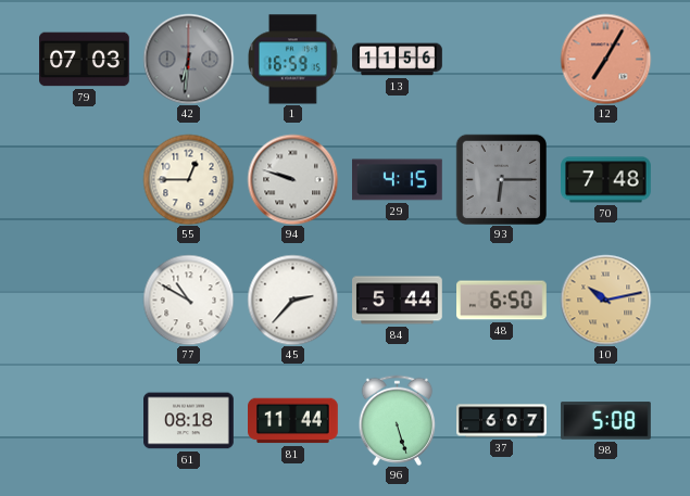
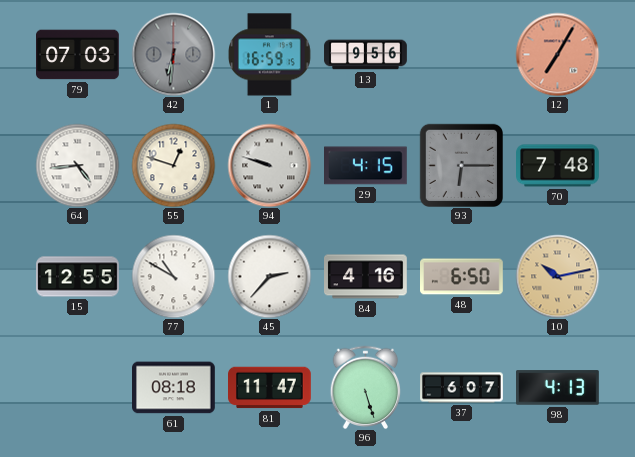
13: 11:56 -> 9:56 (366, 55)
64: none -> 4:44 (77, 165)
55: 12:45 -> 12:48 (173, 165)
15: none -> 12:55 (78, 277)
84: 5:44 -> 4:16 (366, 277)
81: 11:44 -> 11:47 (270, 388)
98: 5:08 -> 4:13 (558, 388)
